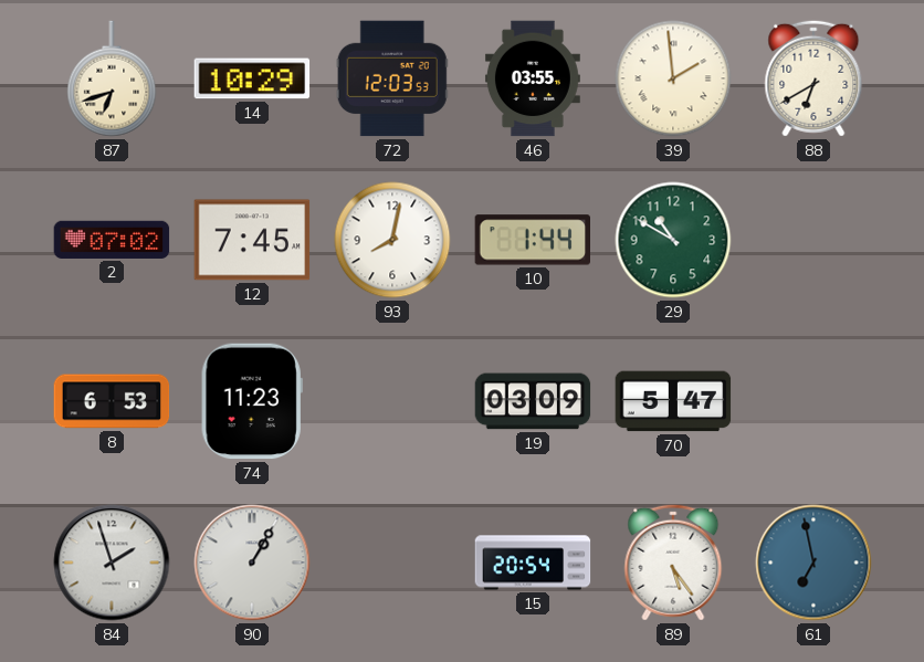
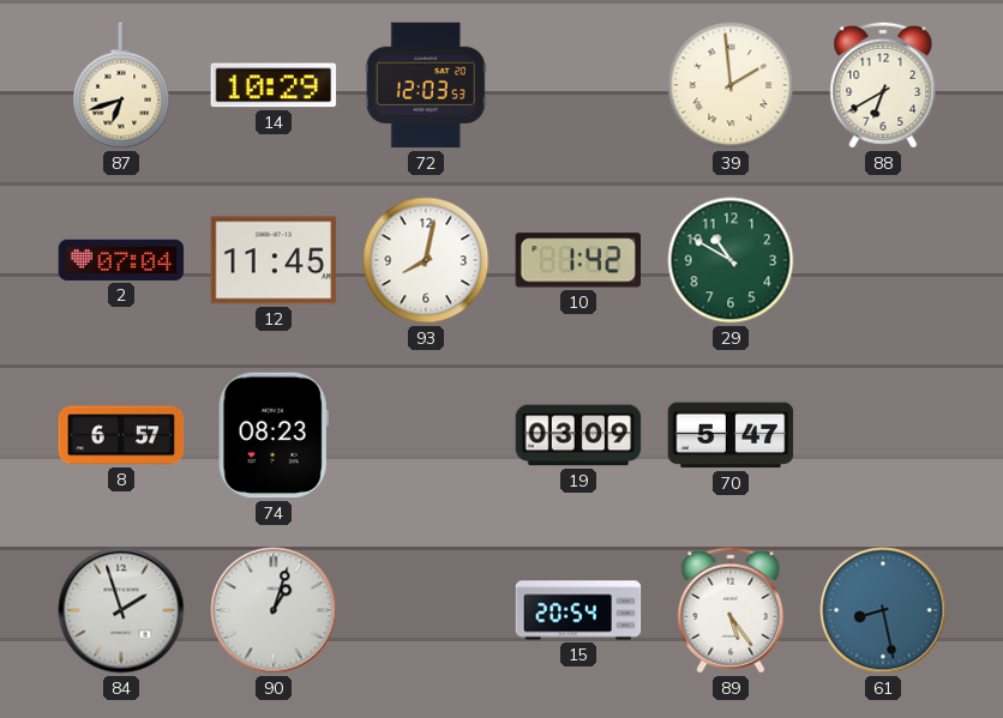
46: 03:55 -> none (533, 78)
2: 07:02 -> 07:04 (121, 260)
12: 7:45 -> 11:45 (274, 260)
10: 1:44 -> 1:42 (577, 260)
8: 6:53 -> 6:57 (121, 435)
74: 11:23 -> 08:23 (274, 435)
90: 1:05 -> 1:03 (274, 610)
61: 6:58 -> 8:28 (883, 610)
